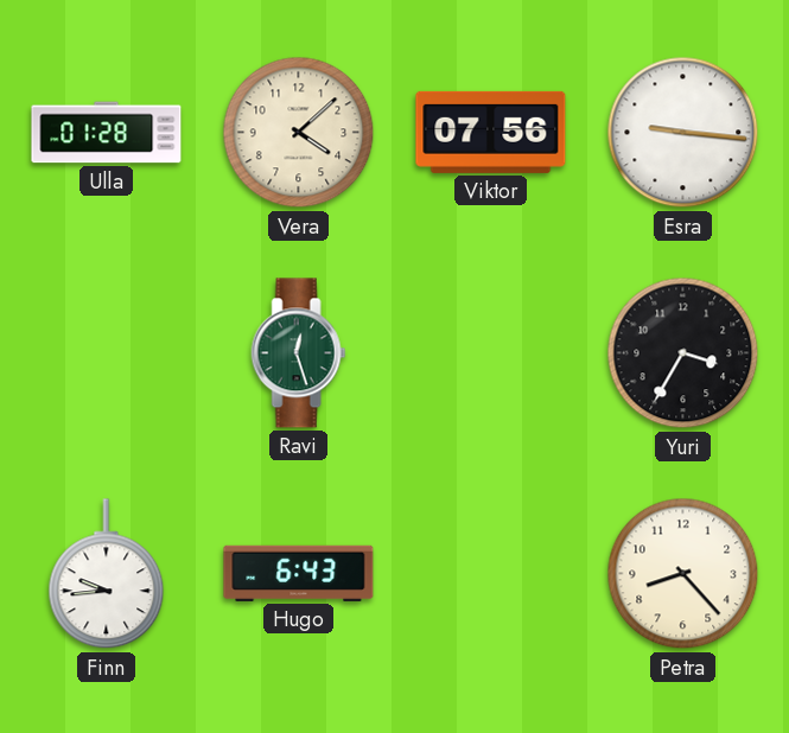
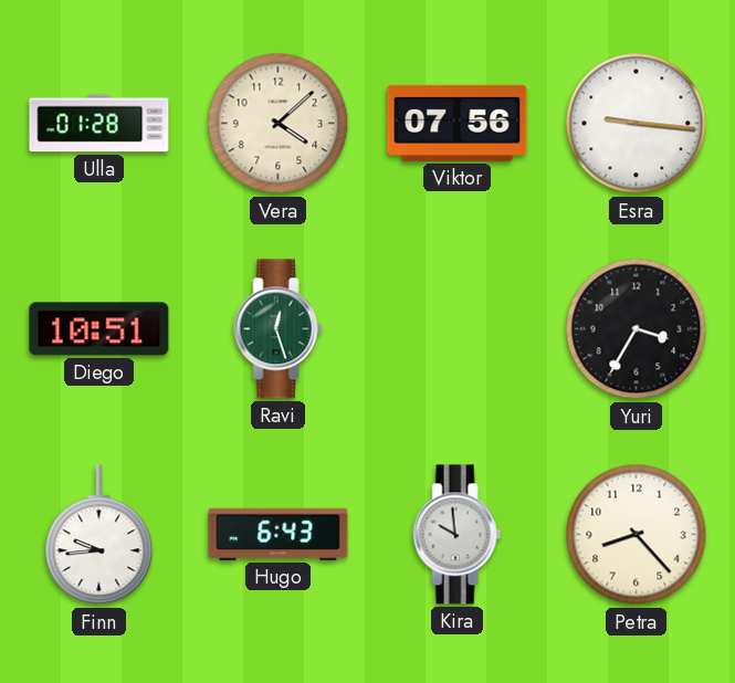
Diego: none -> 10:51 (99, 329)
Kira: none -> 9:59 (458, 535)
